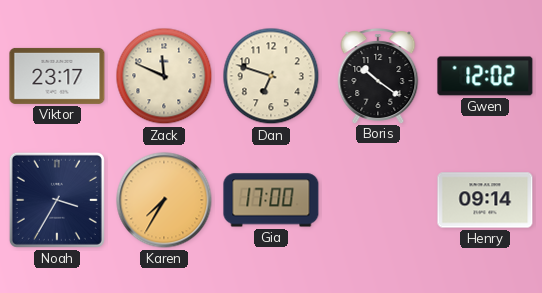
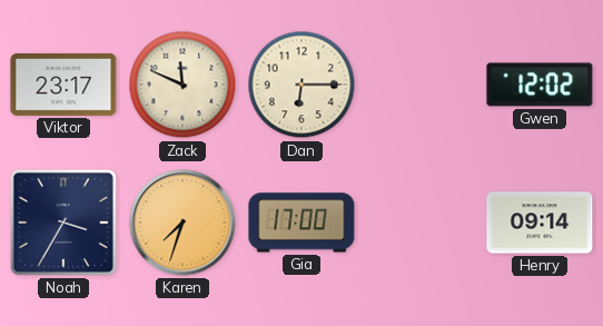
Dan: 6:48 -> 6:15 (301, 85)
Boris: 10:21 -> none (378, 76)
Karen: 7:35 -> 7:33 (182, 223)
